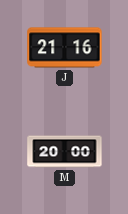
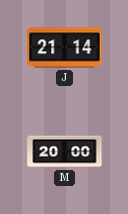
J: 21:16 -> 21:14 (65, 48)
